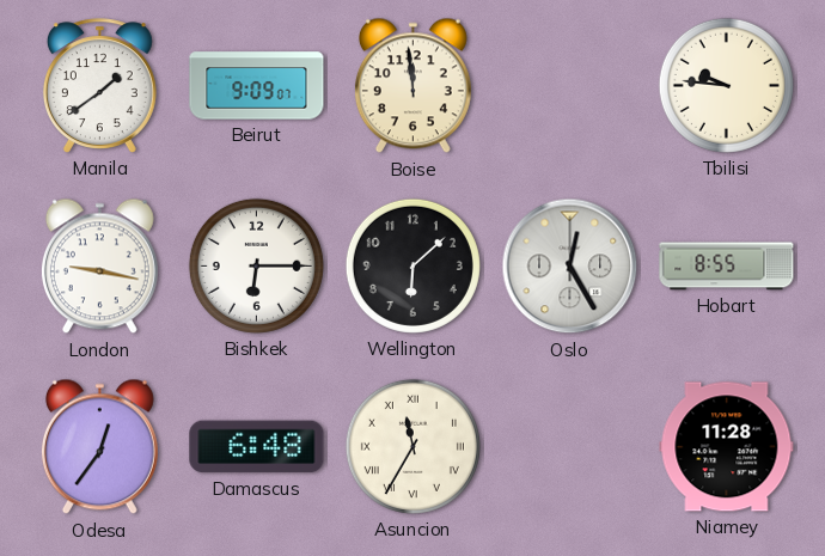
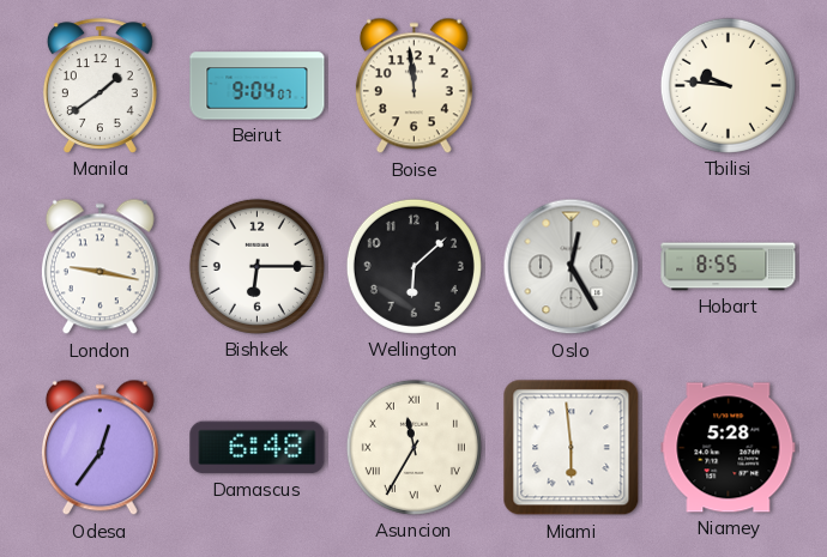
Beirut: 9:09 -> 9:04 (258, 86)
Miami: none -> 5:59 (572, 448)
Niamey: 11:28 -> 5:28 (729, 448)
